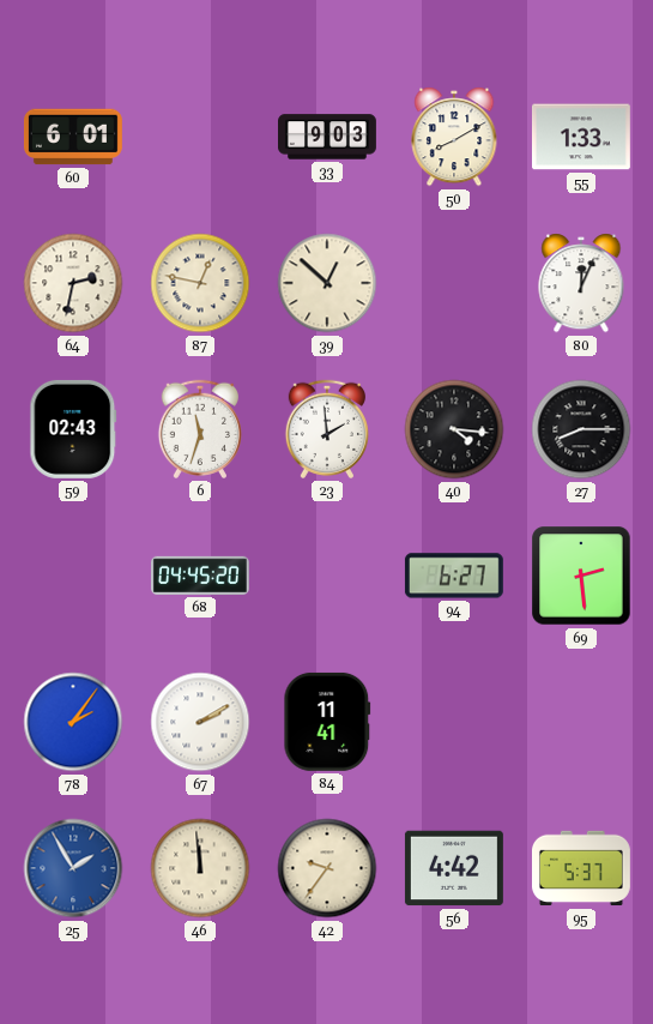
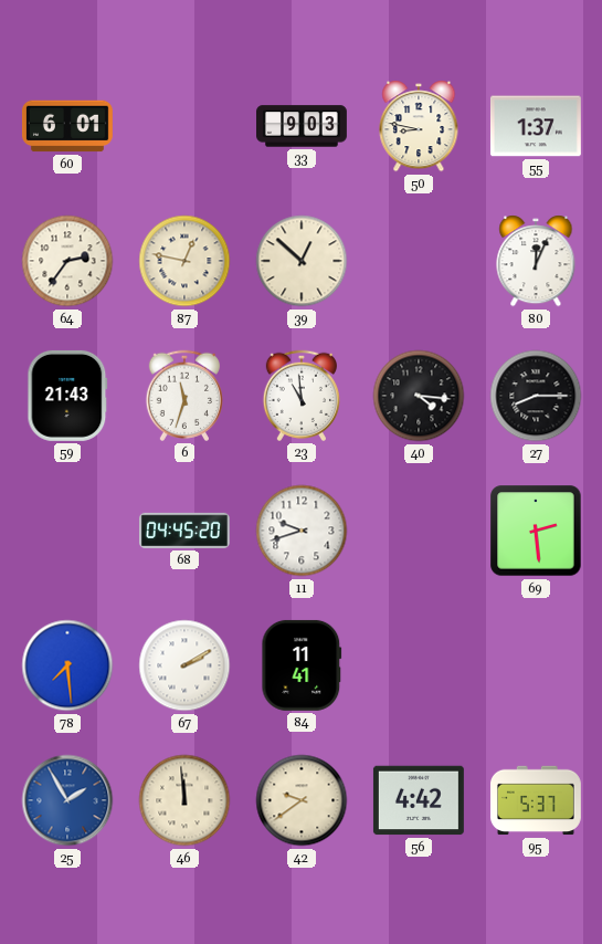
50: 8:10 -> 8:47 (419, 126)
55: 1:33 -> 1:37 (536, 126)
64: 2:32 -> 2:36 (67, 261)
59: 02:43 -> 21:43 (67, 396)
23: 1:59 -> 10:59 (300, 396)
11: none -> 9:42 (302, 531)
94: 6:27 -> none (454, 576)
78: 2:06 -> 7:29 (67, 665)
42: 9:36 -> 9:39 (302, 800)
